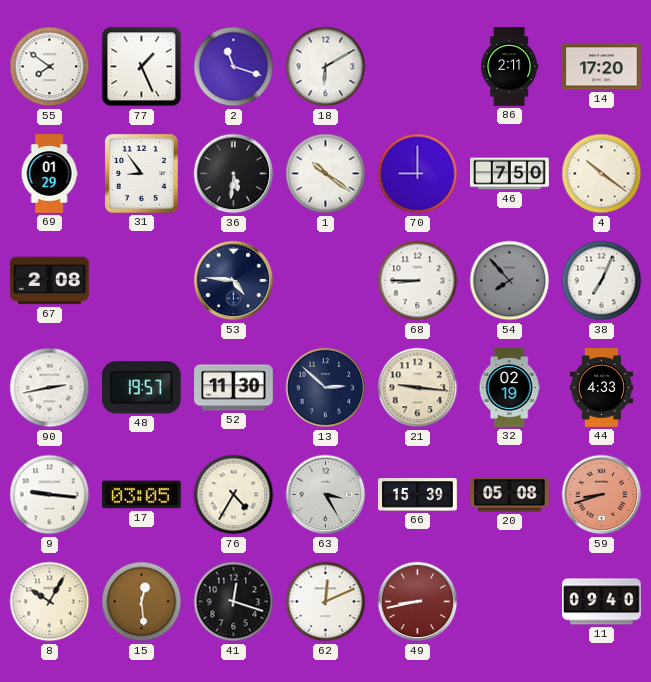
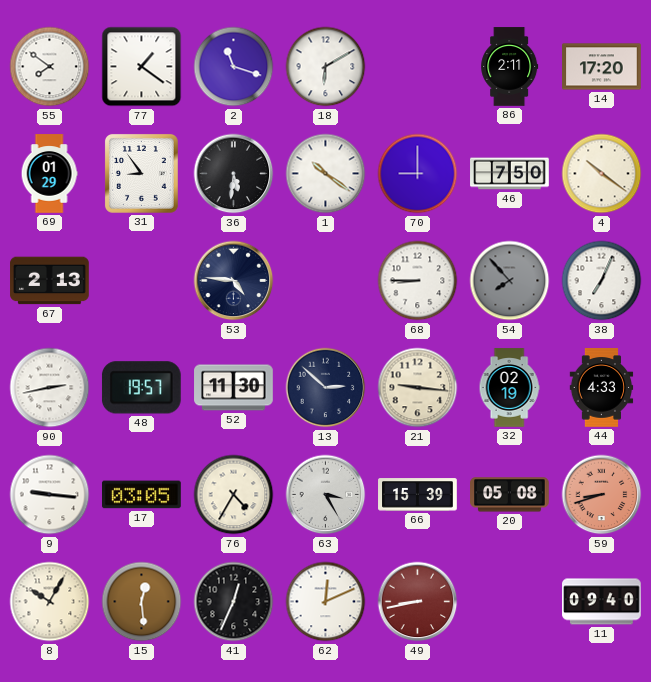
77: 1:26 -> 1:21 (142, 67)
67: 2:08 -> 2:13 (50, 281)
41: 12:18 -> 12:34 (234, 602)
